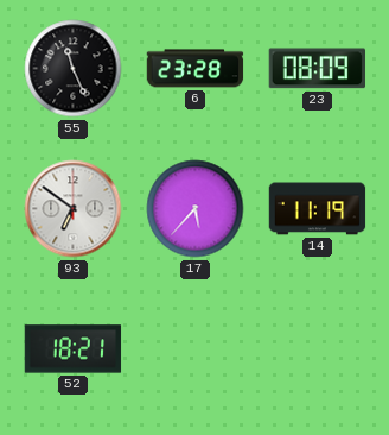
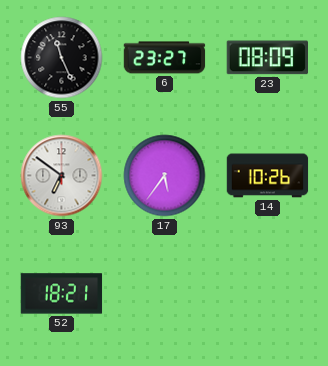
6: 23:28 -> 23:27 (165, 58)
17: 5:37 -> 5:36 (165, 176)
14: 11:19 -> 10:26 (268, 176)
